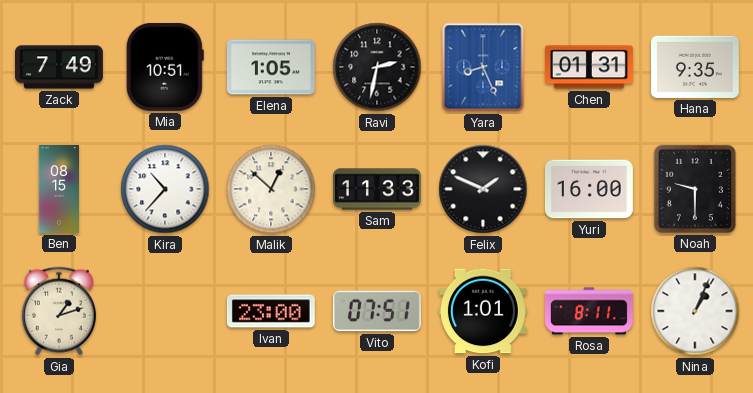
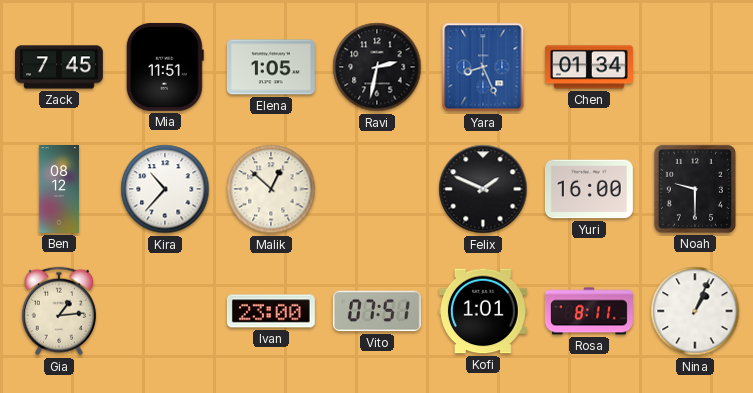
Zack: 7:49 -> 7:45 (60, 67)
Mia: 10:51 -> 11:51 (165, 67)
Chen: 01:31 -> 01:34 (589, 67)
Hana: 9:35 -> none (695, 67)
Ben: 08:15 -> 08:12 (59, 190)
Sam: 11:33 -> none (378, 189)
Gia: 1:12 -> 1:14 (59, 311)
